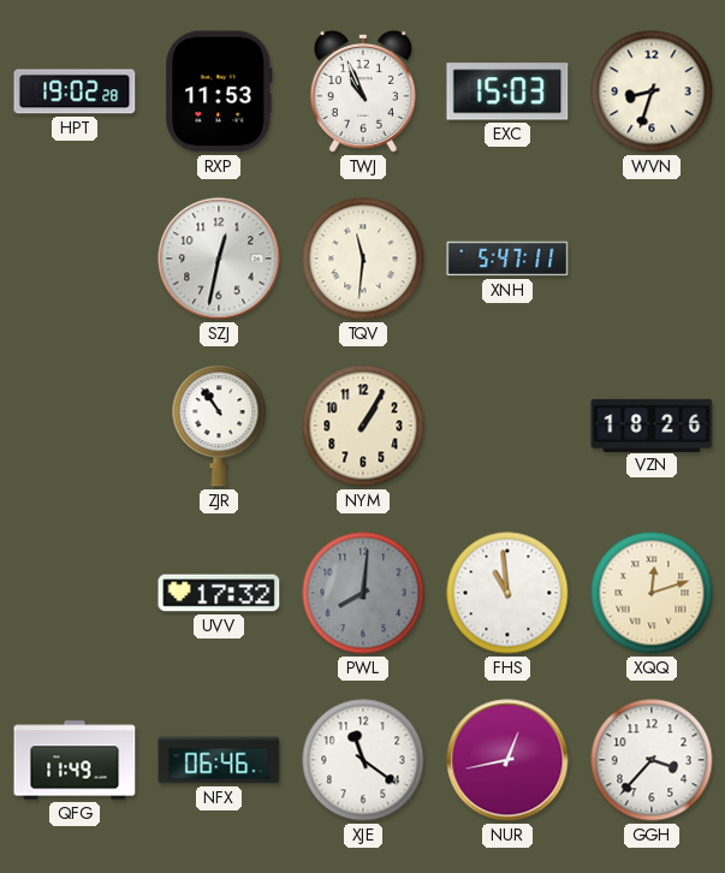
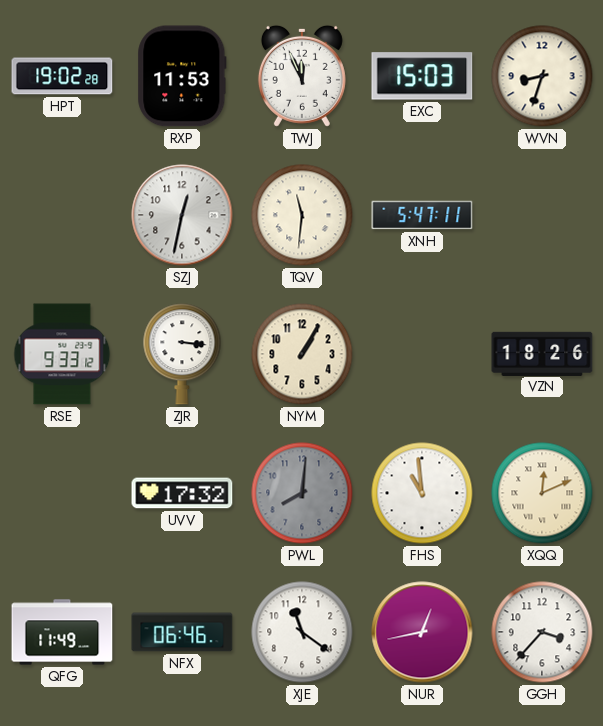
TWJ: 10:56 -> 11:56 (302, 76)
RSE: none -> 9:33 (62, 354)
ZJR: 10:54 -> 3:16 (182, 354)
XQQ: 12:12 -> 12:11 (542, 493)
